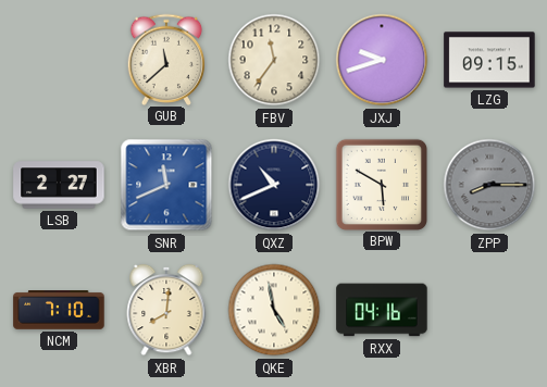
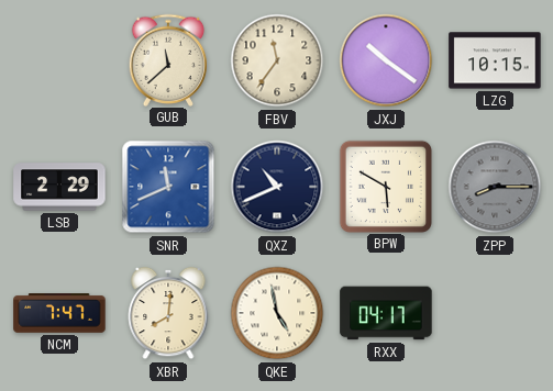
JXJ: 9:42 -> 10:21 (386, 60)
LZG: 09:15 -> 10:15 (495, 60)
LSB: 2:27 -> 2:29 (59, 187)
NCM: 7:10 -> 7:47 (59, 313)
RXX: 04:16 -> 04:17 (386, 313)
